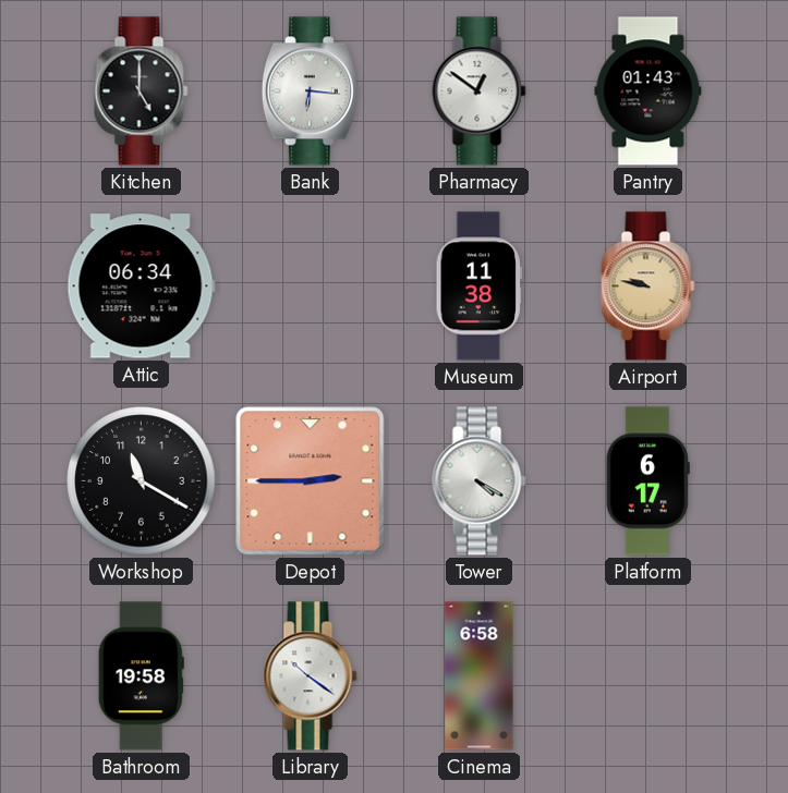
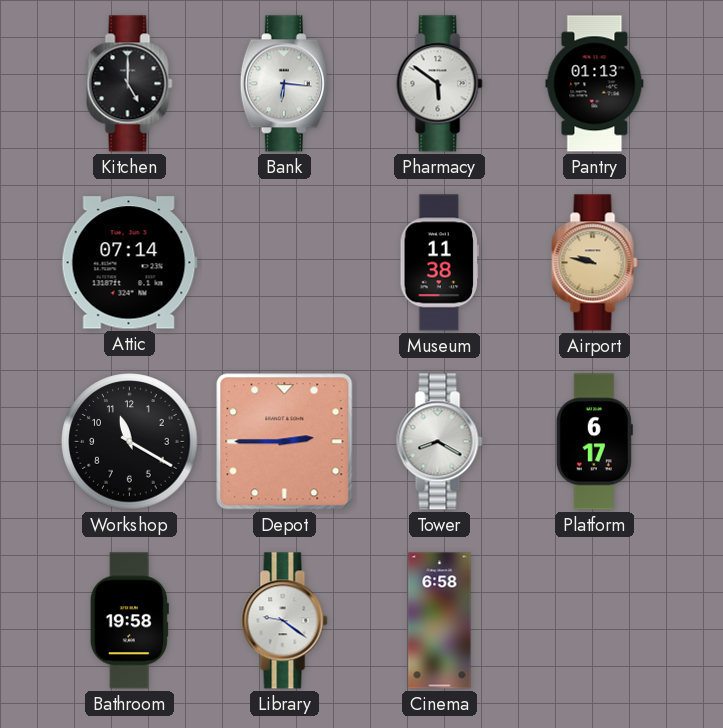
Pharmacy: 12:51 -> 5:51 (440, 84)
Pantry: 01:43 -> 01:13 (595, 84)
Attic: 06:34 -> 07:14 (129, 263)
Tower: 4:20 -> 8:20 (440, 442)
Library: 10:21 -> 9:21 (285, 621)
